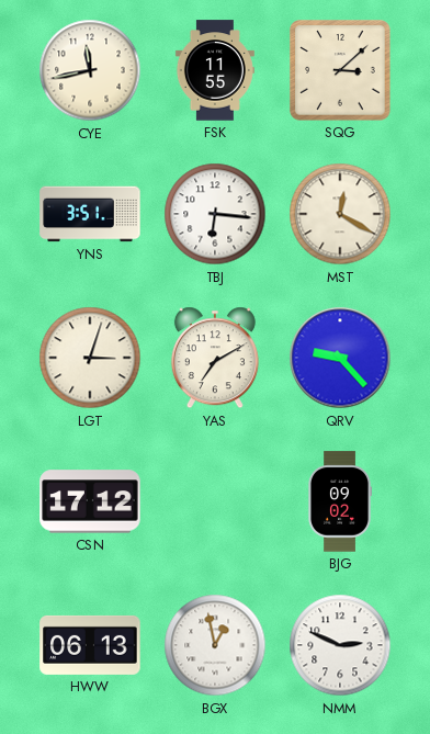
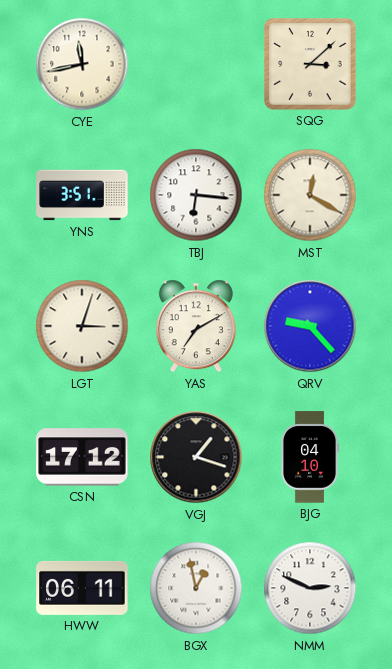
FSK: 11:55 -> none (215, 70)
VGJ: none -> 1:18 (196, 457)
BJG: 09:02 -> 04:10 (310, 457)
HWW: 06:13 -> 06:11 (82, 588)
